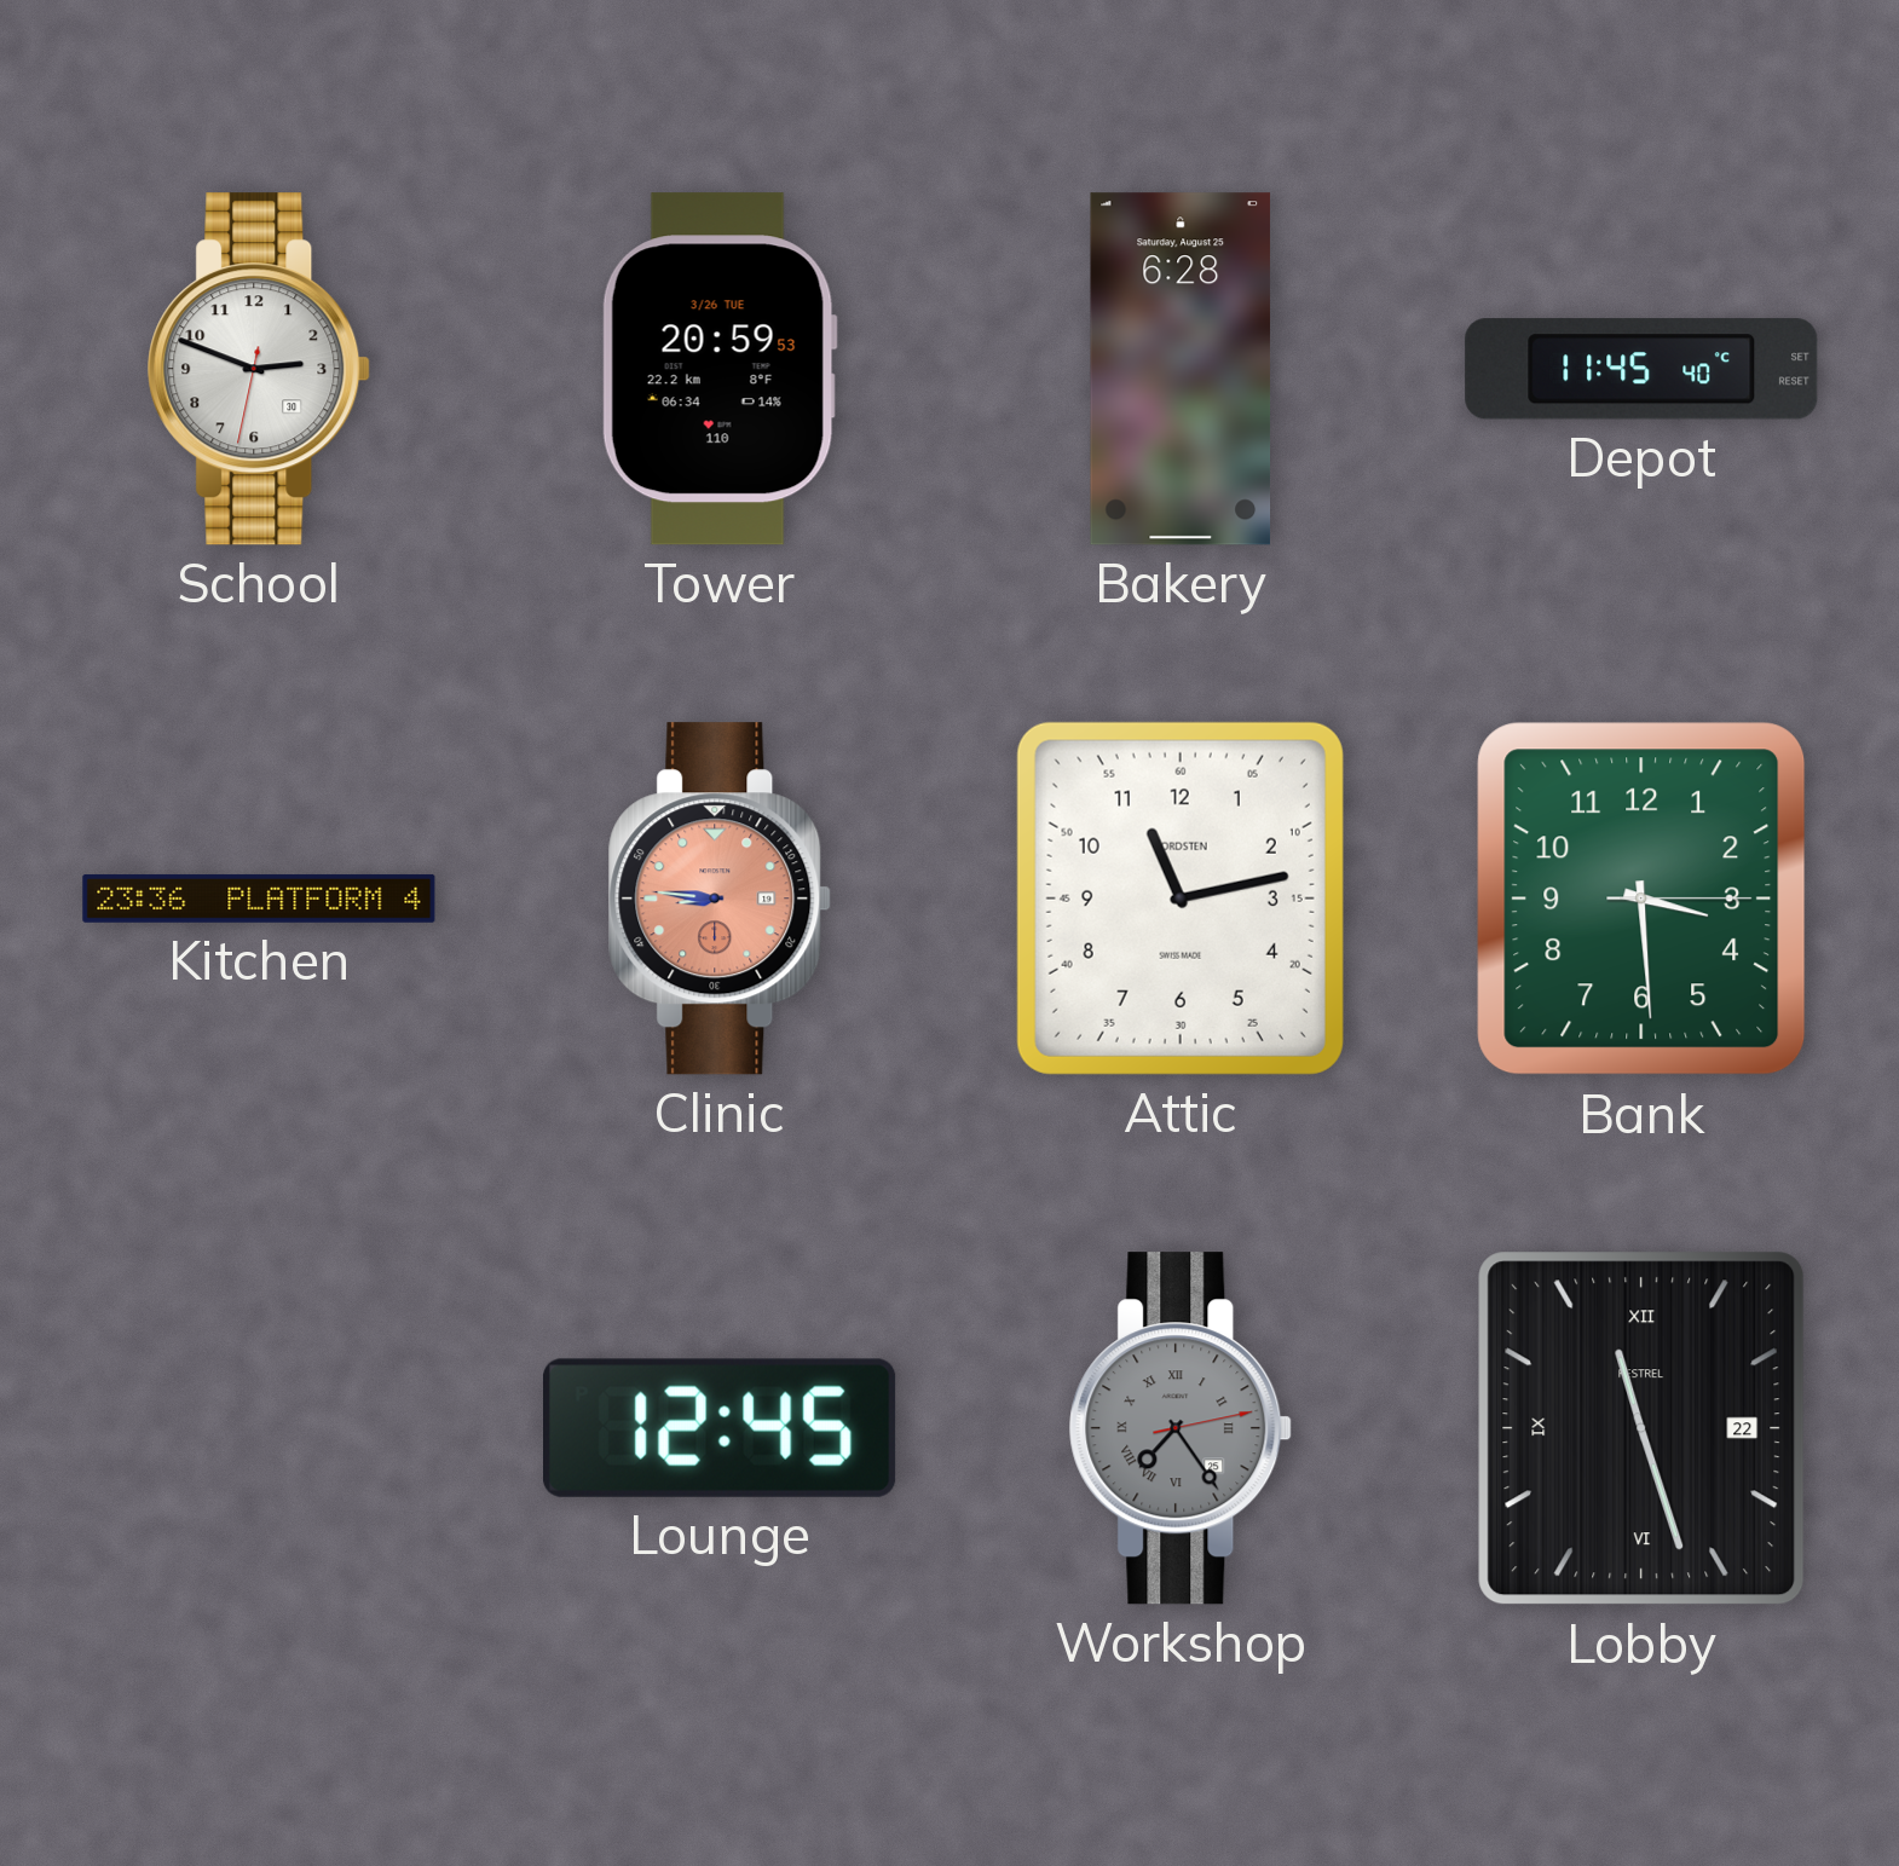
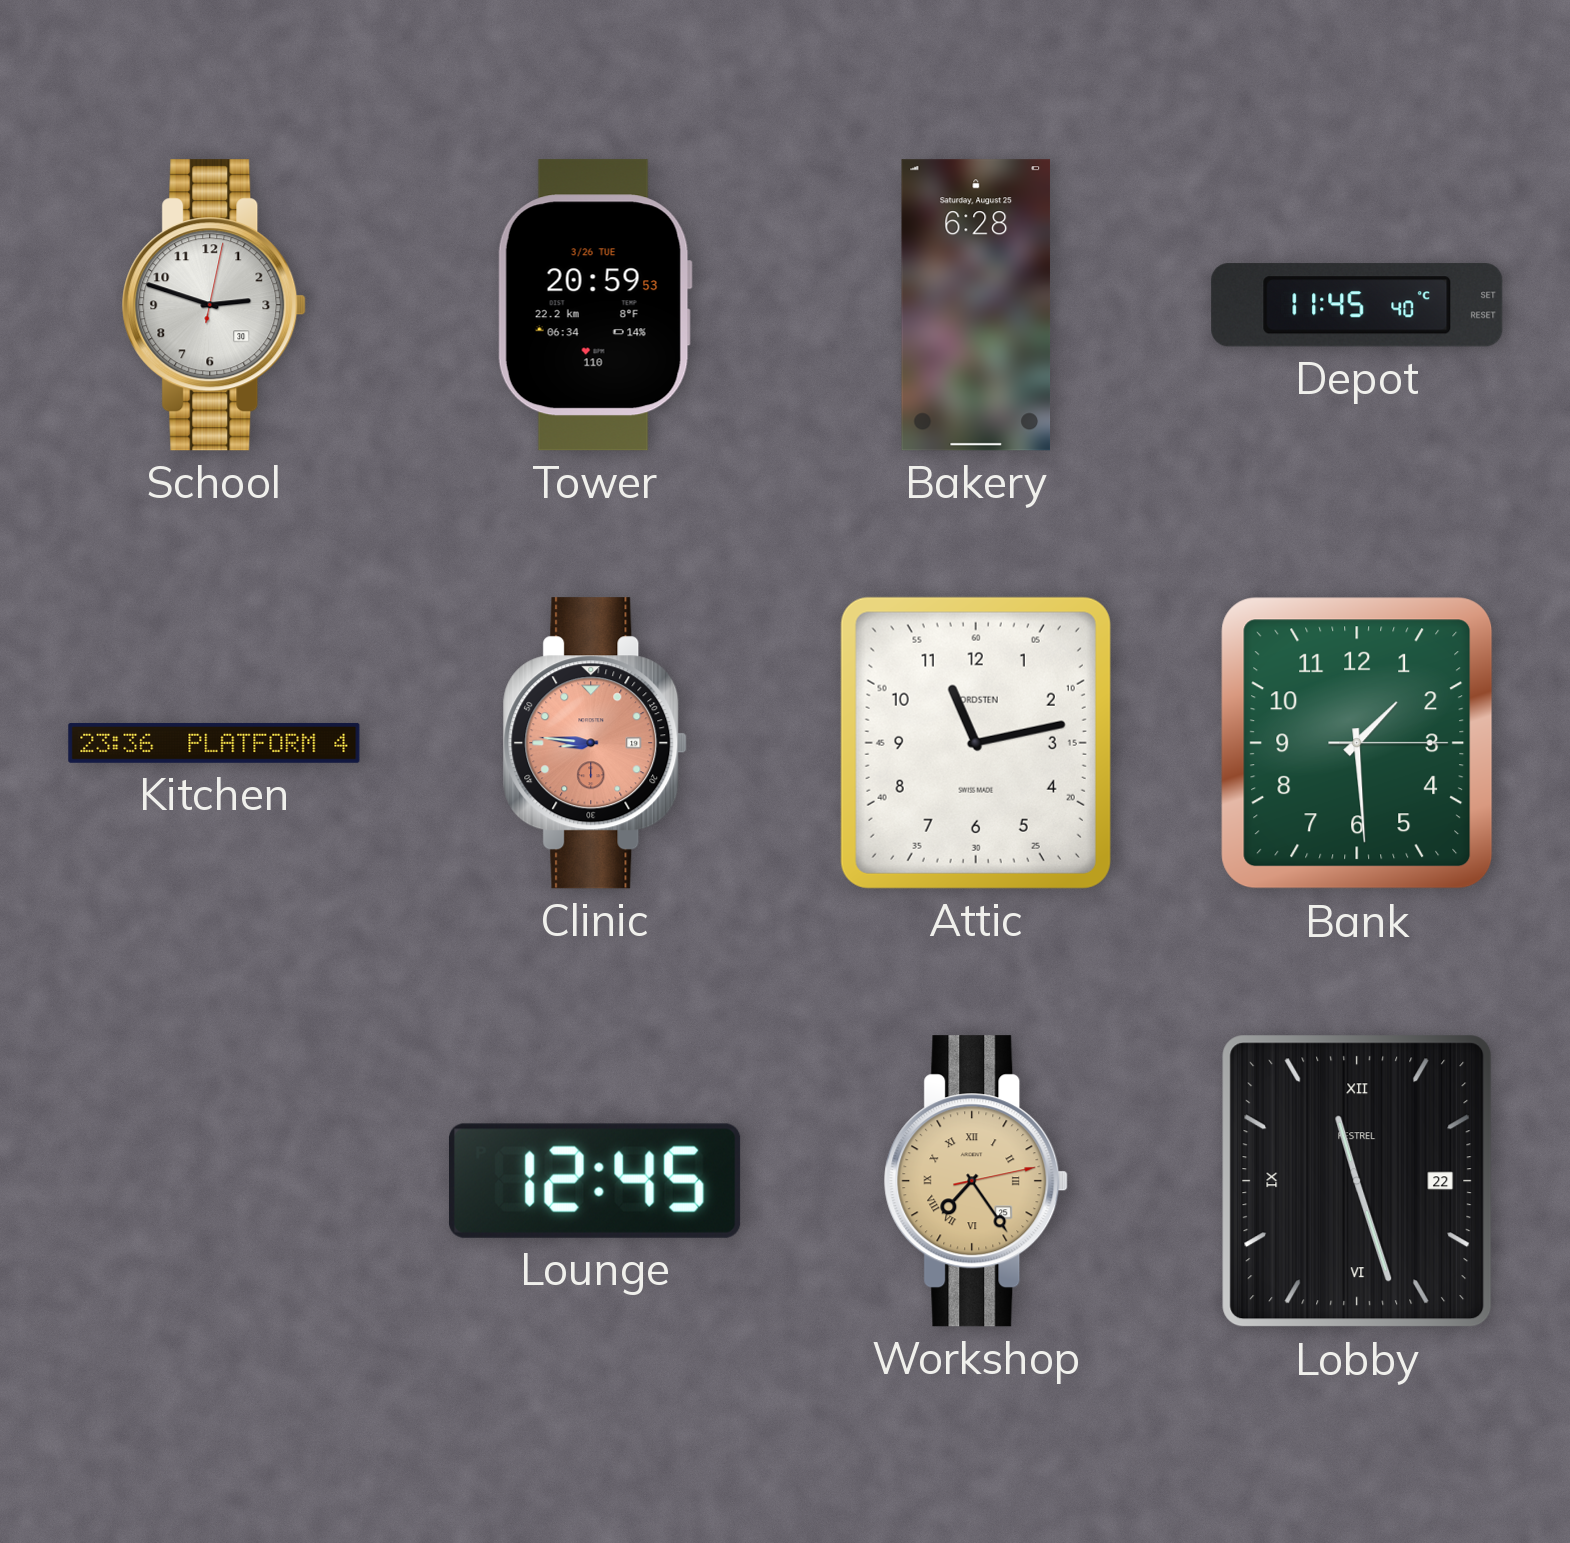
School: 2:48:32 -> 2:48:02 (214, 305)
Bank: 3:29 -> 1:29 (1357, 743)
Workshop dial: grey -> champagne (976, 1181)
